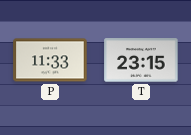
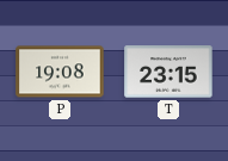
P: 11:33 -> 19:08 (60, 72)
